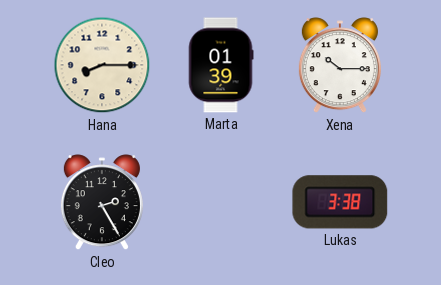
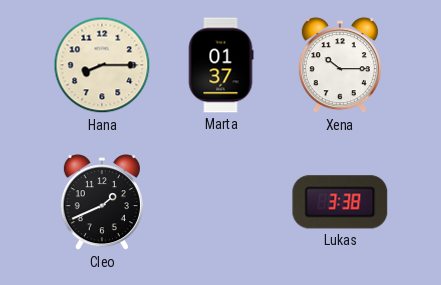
Marta: 01:39 -> 01:37 (221, 65)
Cleo: 2:25 -> 1:41 (102, 203)
